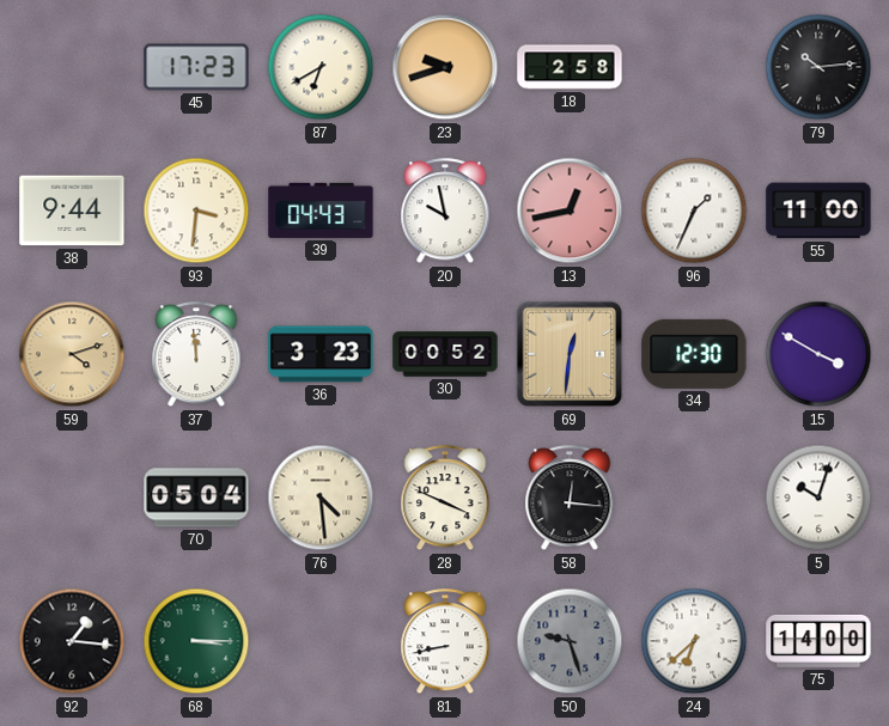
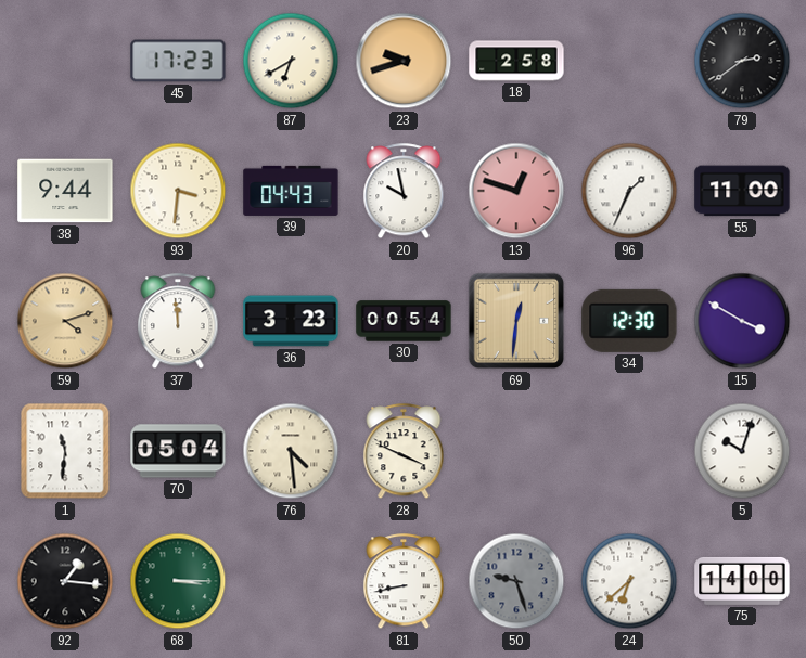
79: 10:14 -> 2:39 (742, 61)
13: 12:43 -> 12:48 (516, 191)
30: 00:52 -> 00:54 (404, 321)
1: none -> 11:31 (65, 451)
58: 12:16 -> none (570, 499)
